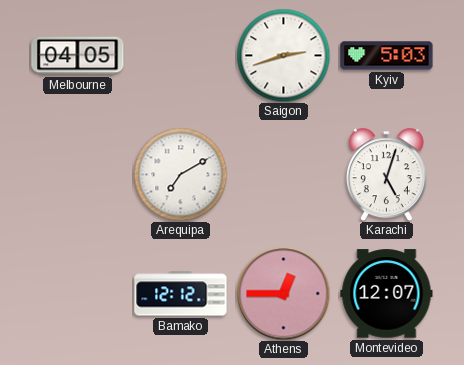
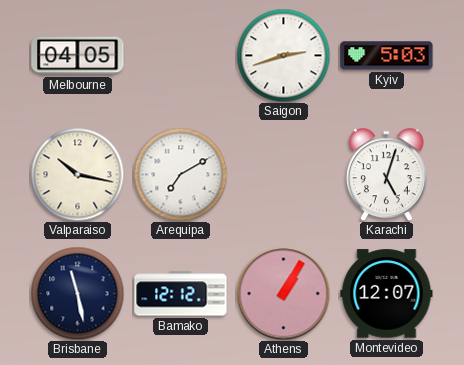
Valparaiso: none -> 10:17 (77, 174)
Brisbane: none -> 11:28 (77, 293)
Athens: 12:45 -> 1:05 (283, 293)
